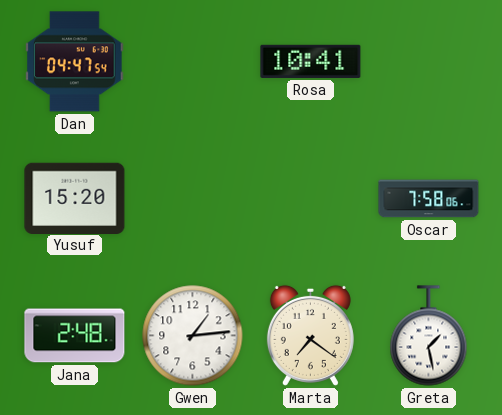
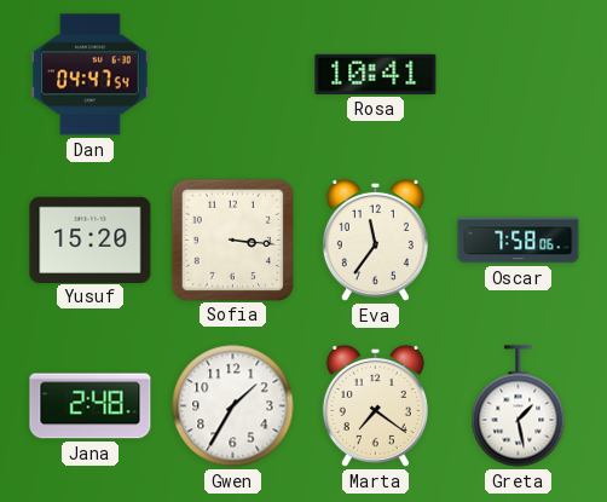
Sofia: none -> 3:16 (232, 240)
Eva: none -> 11:36 (375, 240)
Gwen: 1:14 -> 1:35 (233, 406)
